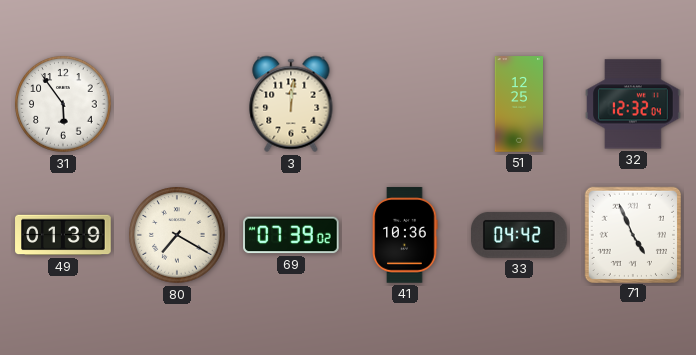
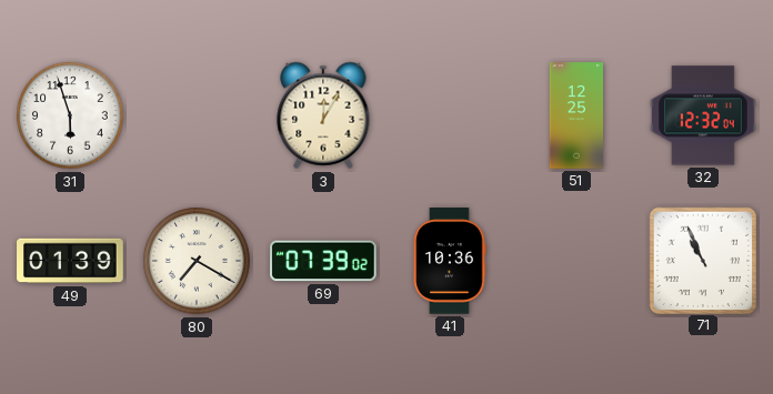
31: 5:54 -> 5:57 (70, 115)
3: 12:01 -> 12:05 (323, 115)
33: 04:42 -> none (520, 236)
71: 4:56 -> 10:56 (702, 260)
